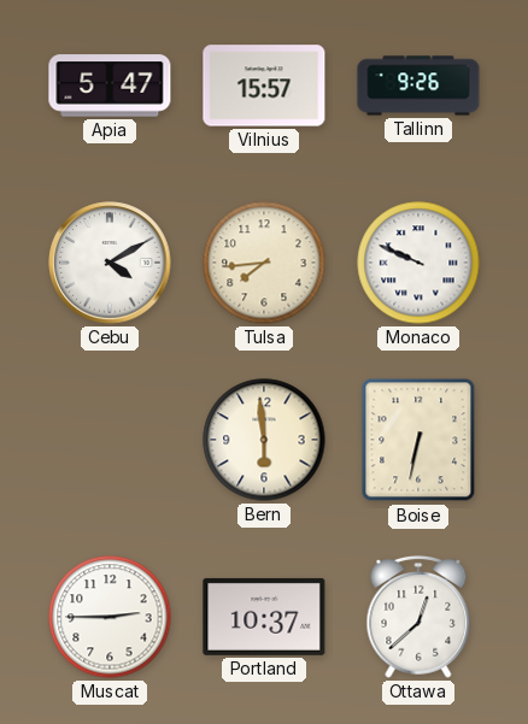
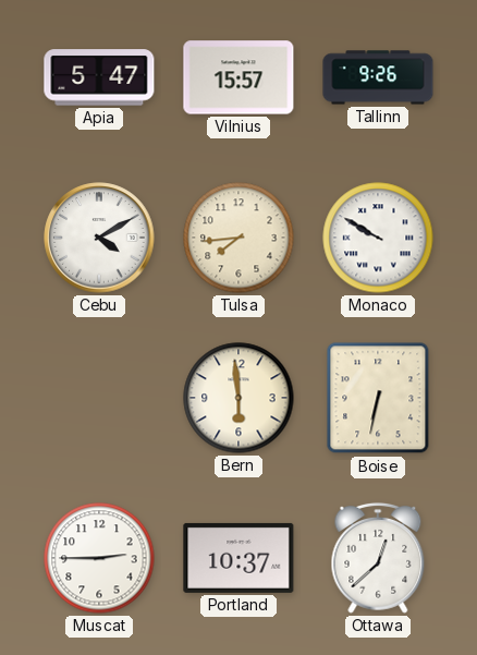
Monaco: 9:49 -> 9:50 (378, 238)
